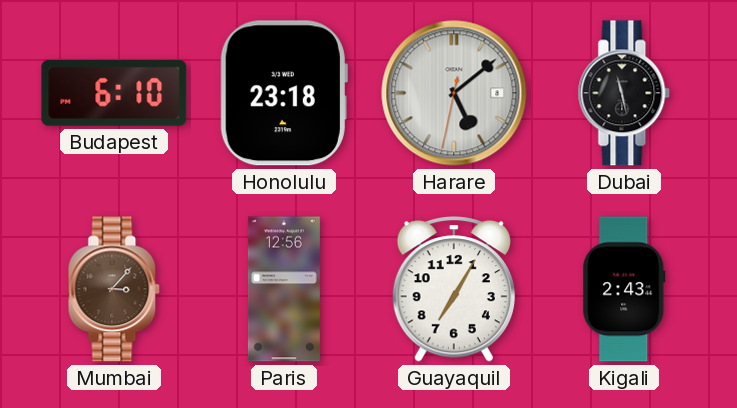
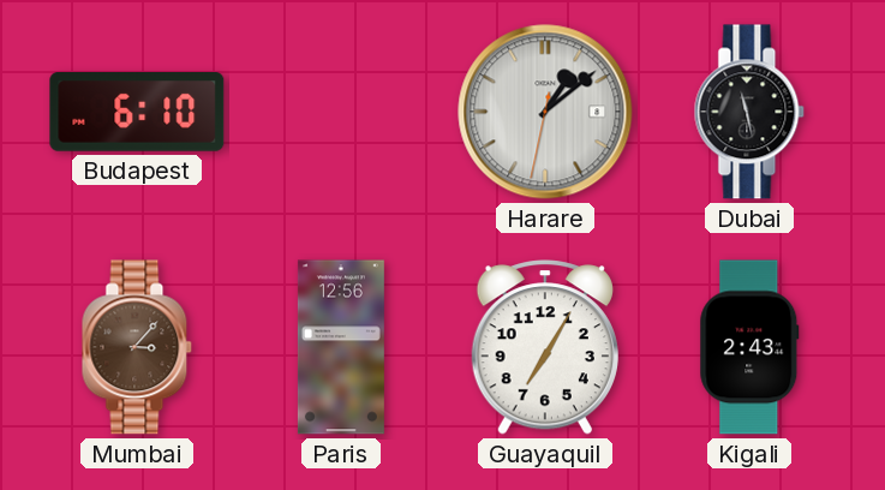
Honolulu: 23:18 -> none (284, 93)
Harare: 5:08 -> 1:08 (545, 112)
